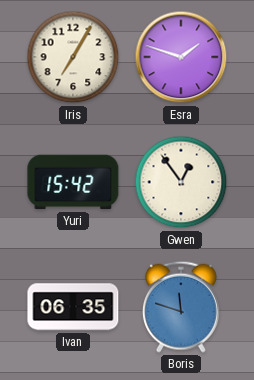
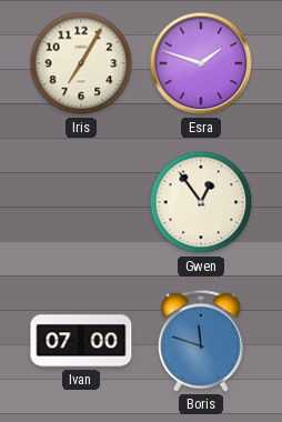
Yuri: 15:42 -> none (73, 182)
Ivan: 06:35 -> 07:00 (81, 341)
